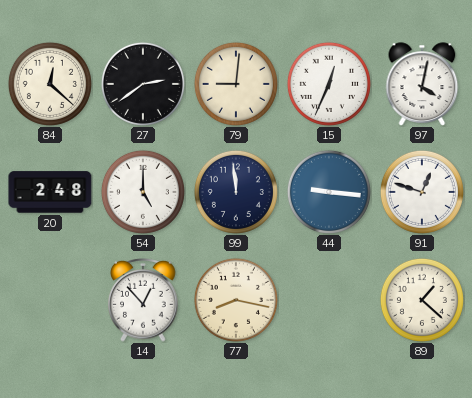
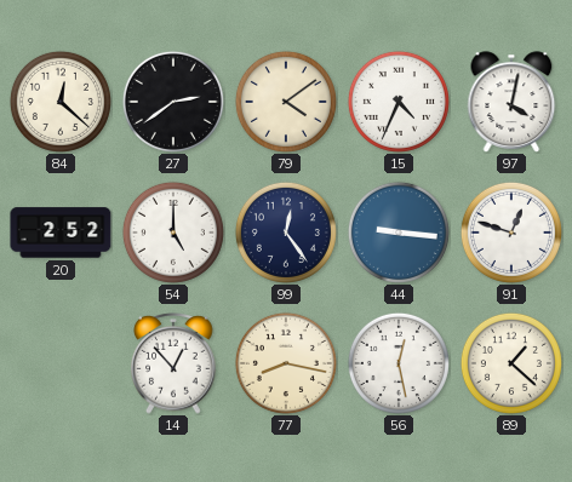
79: 9:01 -> 4:09 (286, 102)
15: 12:34 -> 4:34 (399, 102)
20: 2:48 -> 2:52 (61, 233)
99: 11:59 -> 12:24 (286, 233)
56: none -> 12:28 (399, 363)
